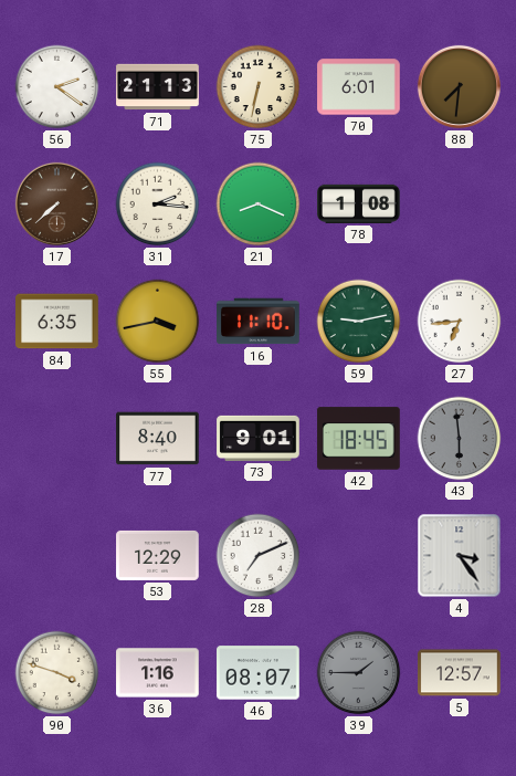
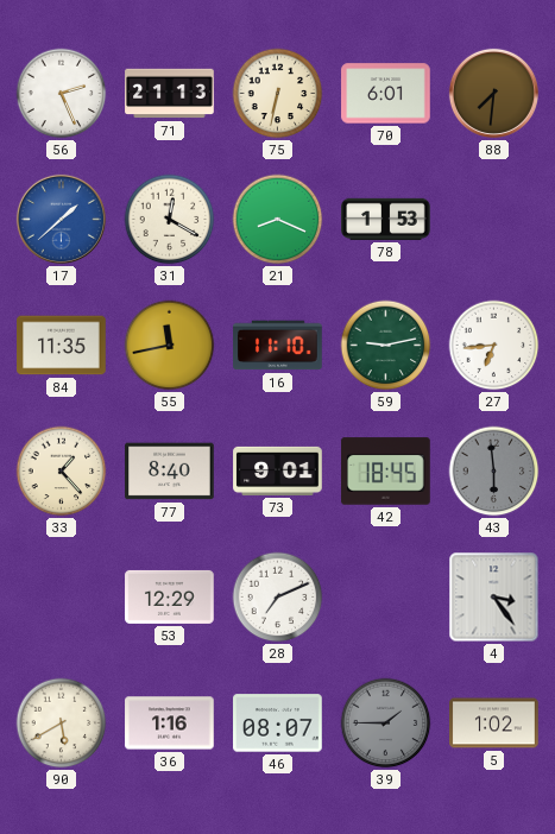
56: 2:21 -> 2:26 (62, 94)
17: 7:38 -> 1:38 (61, 219)
17 dial: brown -> blue (61, 219)
31: 2:16 -> 12:20 (170, 220)
78: 1:08 -> 1:53 (386, 219)
84: 6:35 -> 11:35 (62, 346)
55: 3:43 -> 11:43 (170, 346)
33: none -> 1:23 (62, 472)
90: 3:48 -> 5:40 (62, 724)
5: 12:57 -> 1:02 (494, 724)
